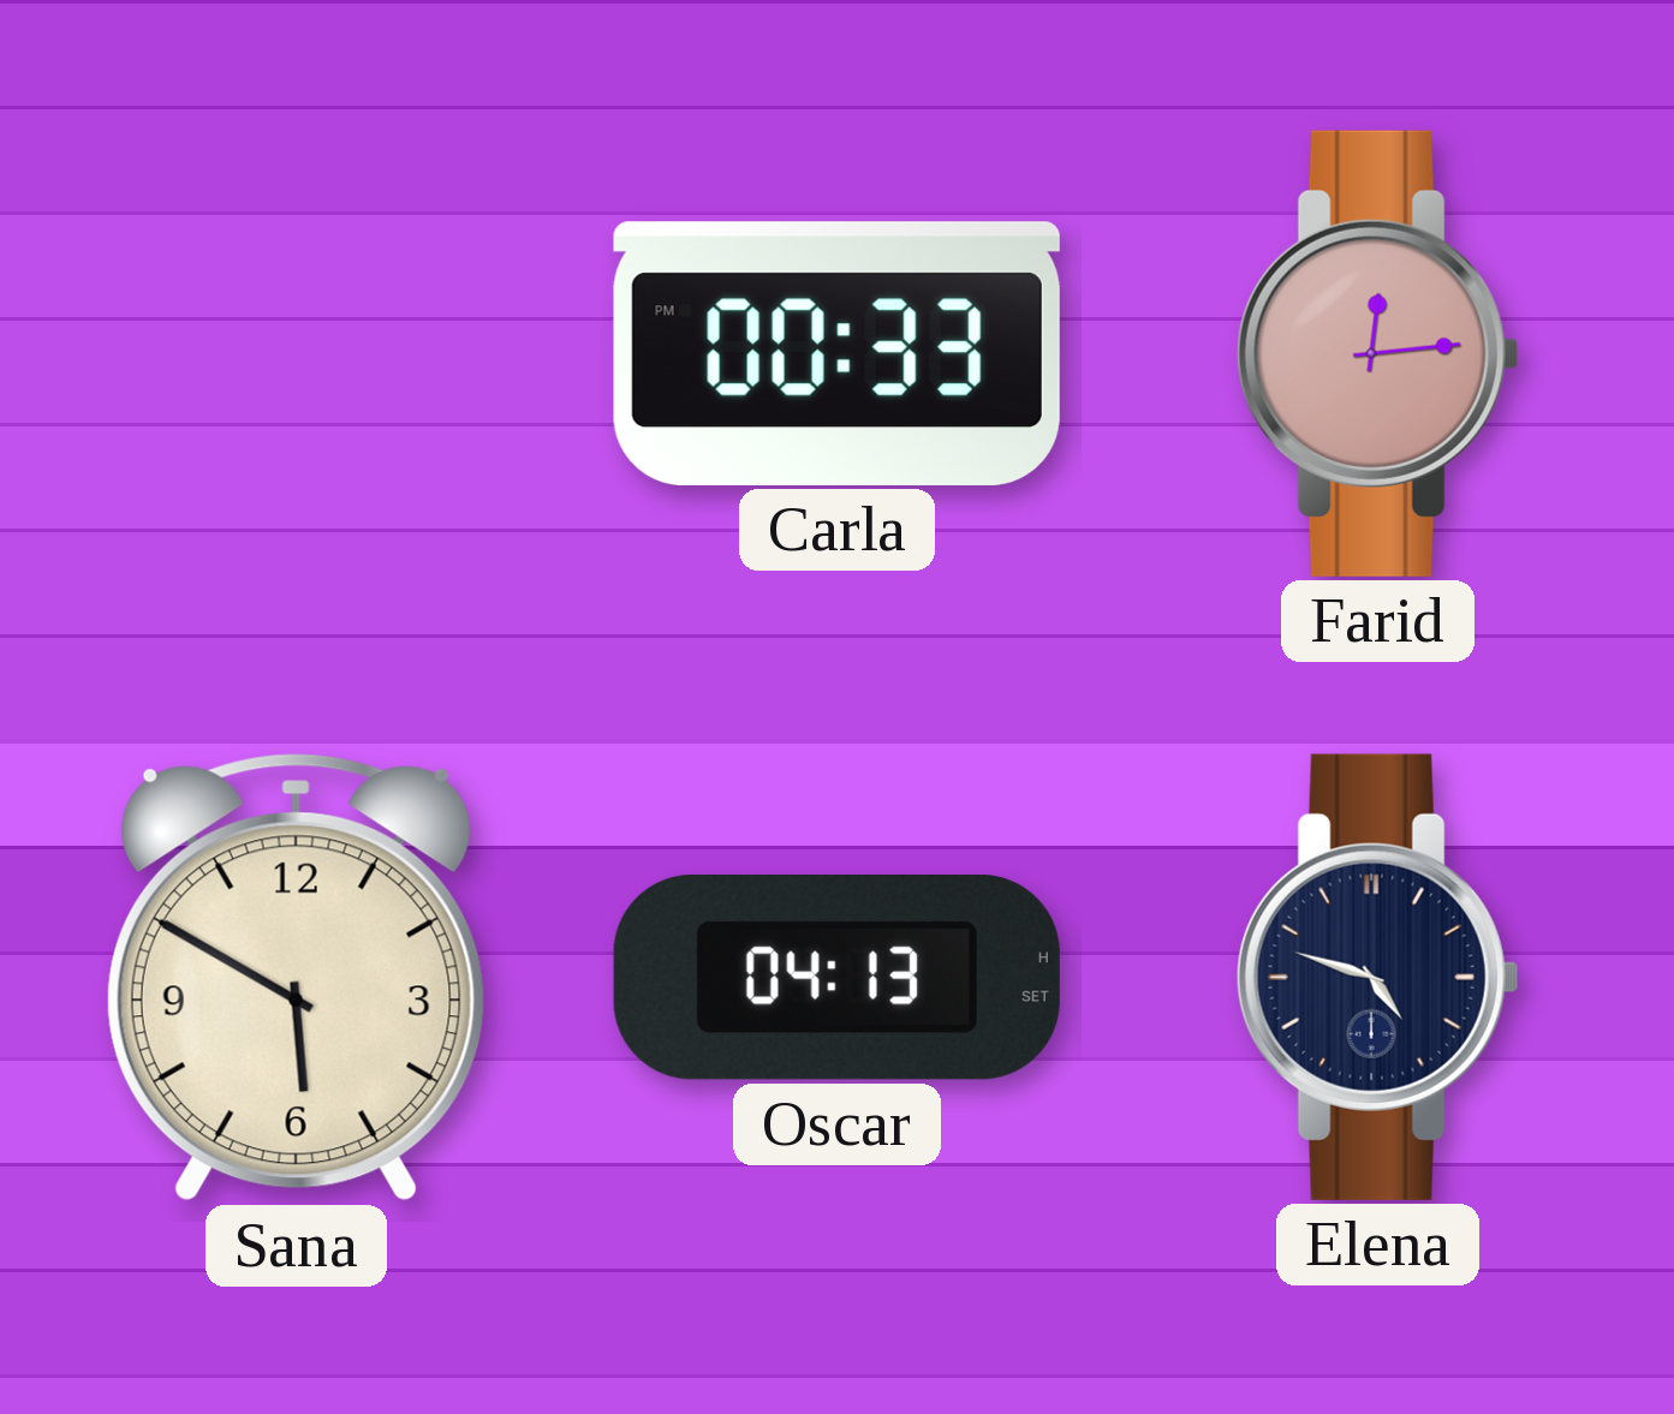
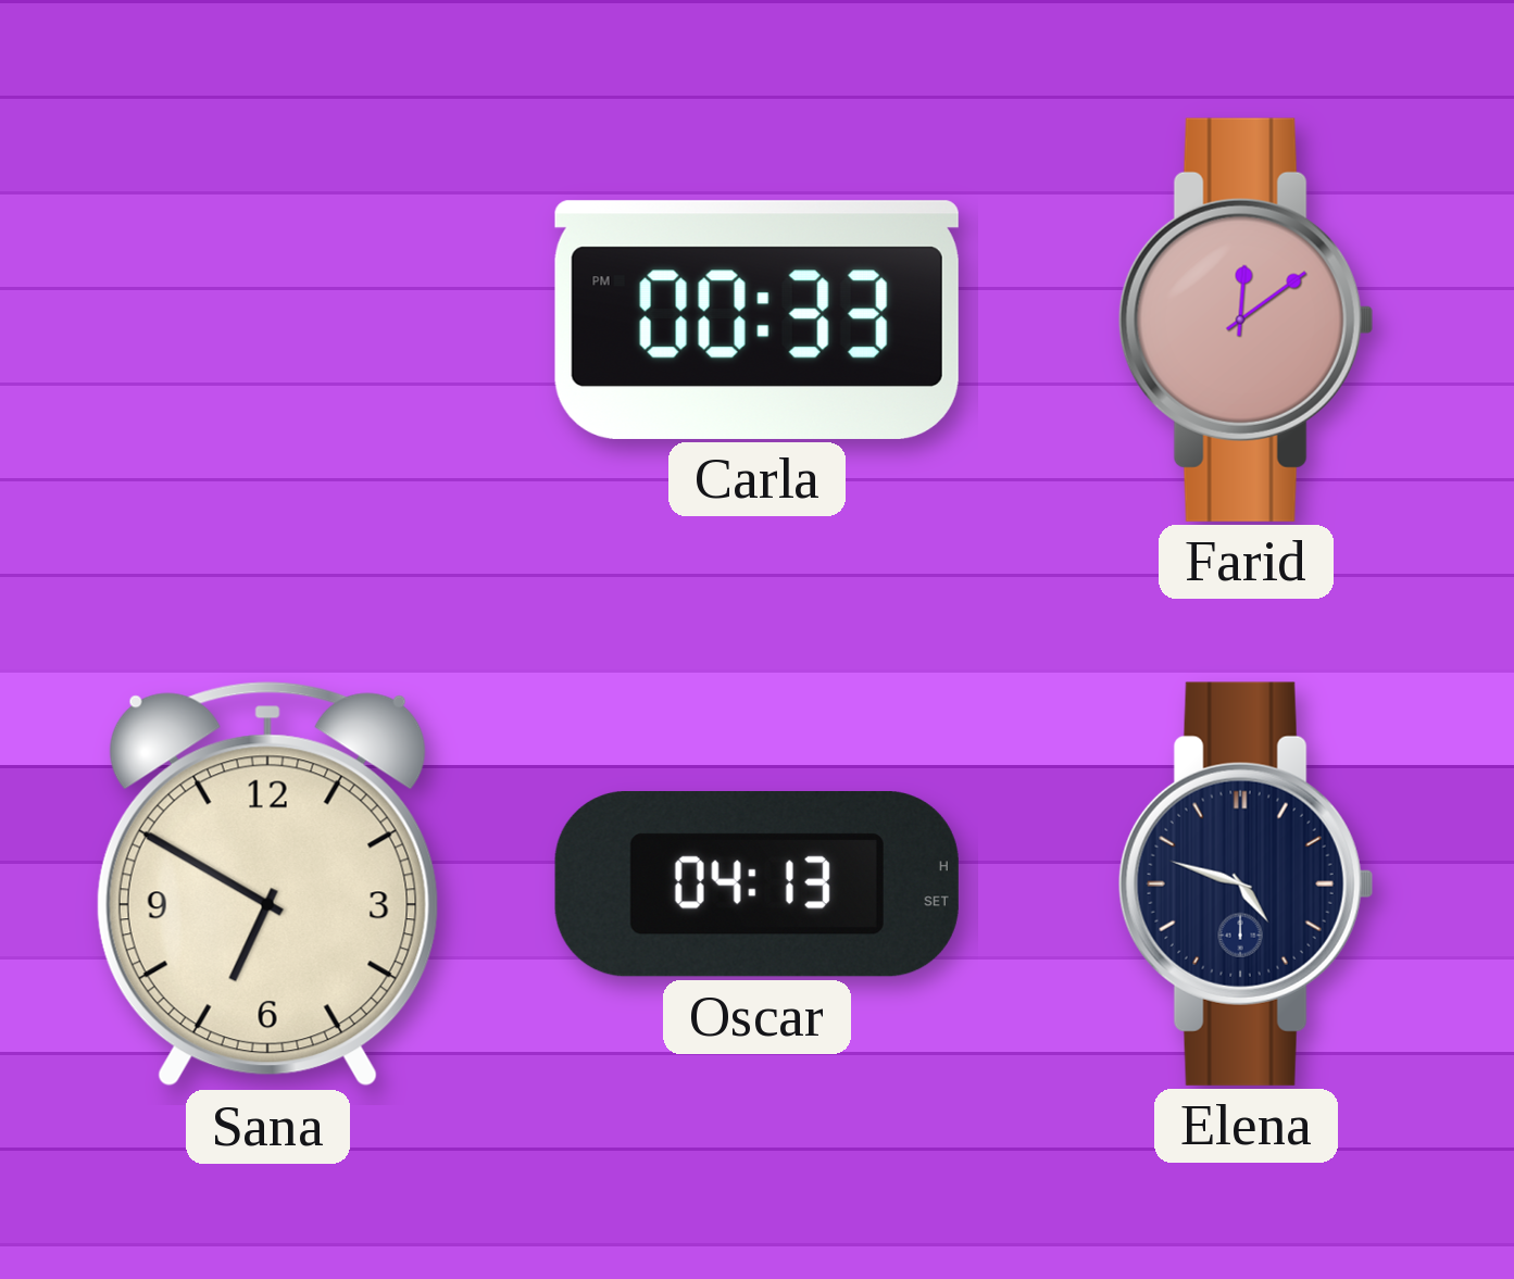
Farid: 12:14 -> 12:09 (1246, 319)
Sana: 5:50 -> 6:50 (267, 885)
